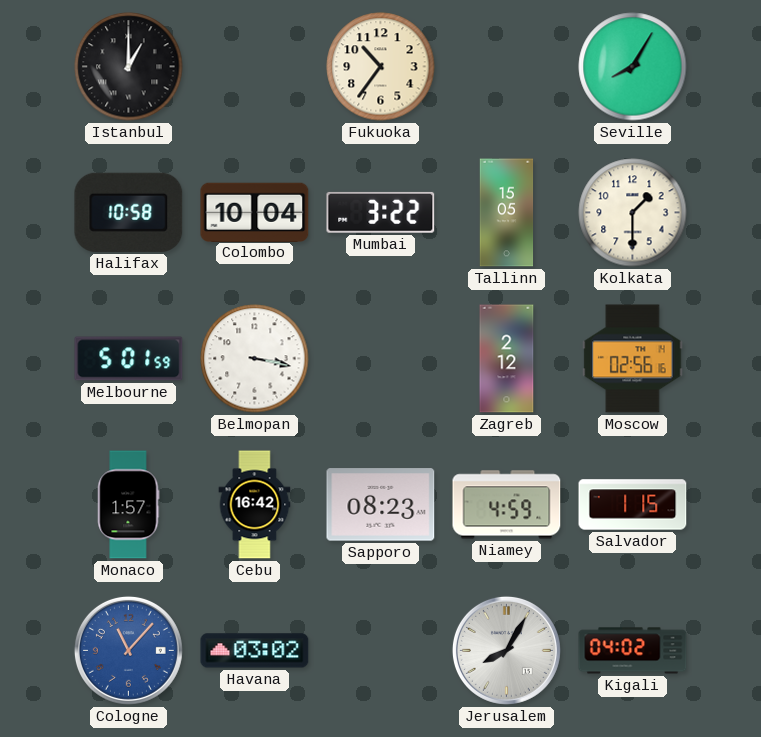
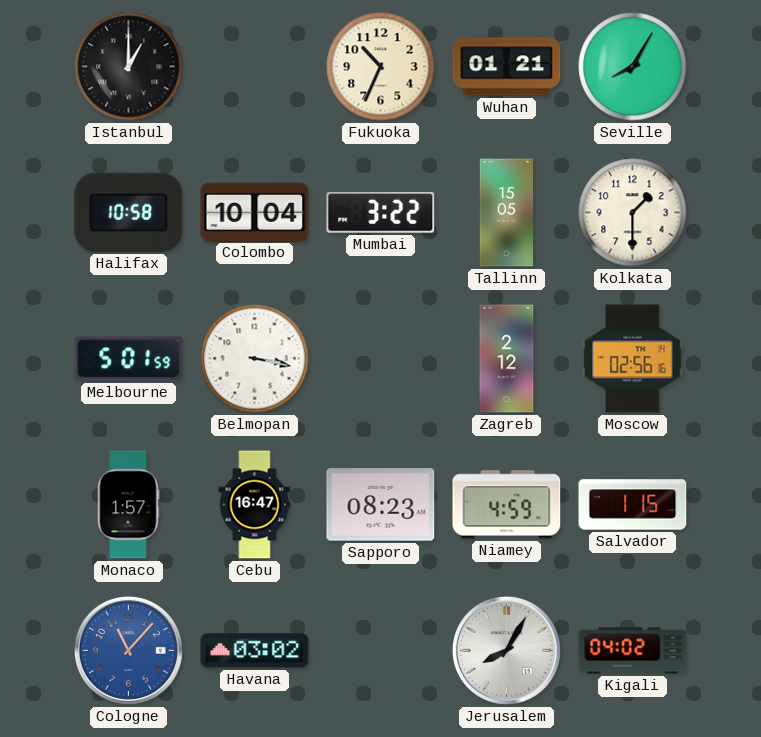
Fukuoka: 10:36 -> 10:34 (381, 67)
Wuhan: none -> 01:21 (507, 67)
Cebu: 16:42 -> 16:47 (255, 505)
